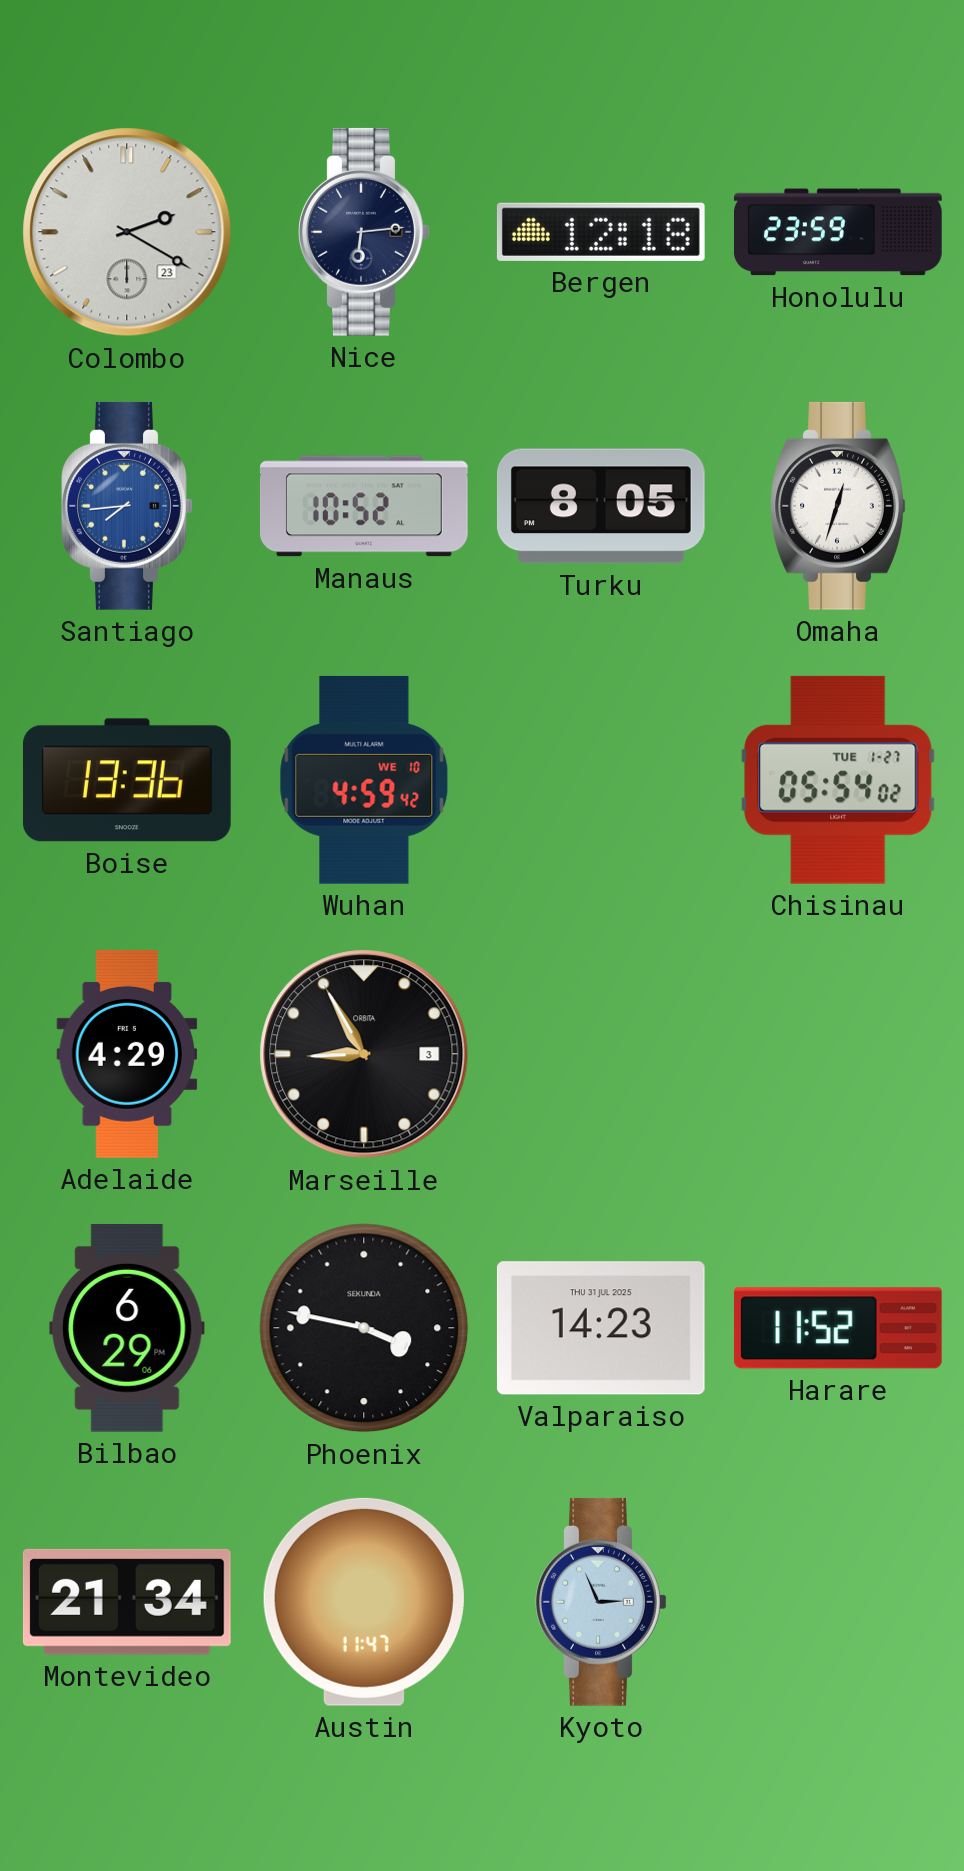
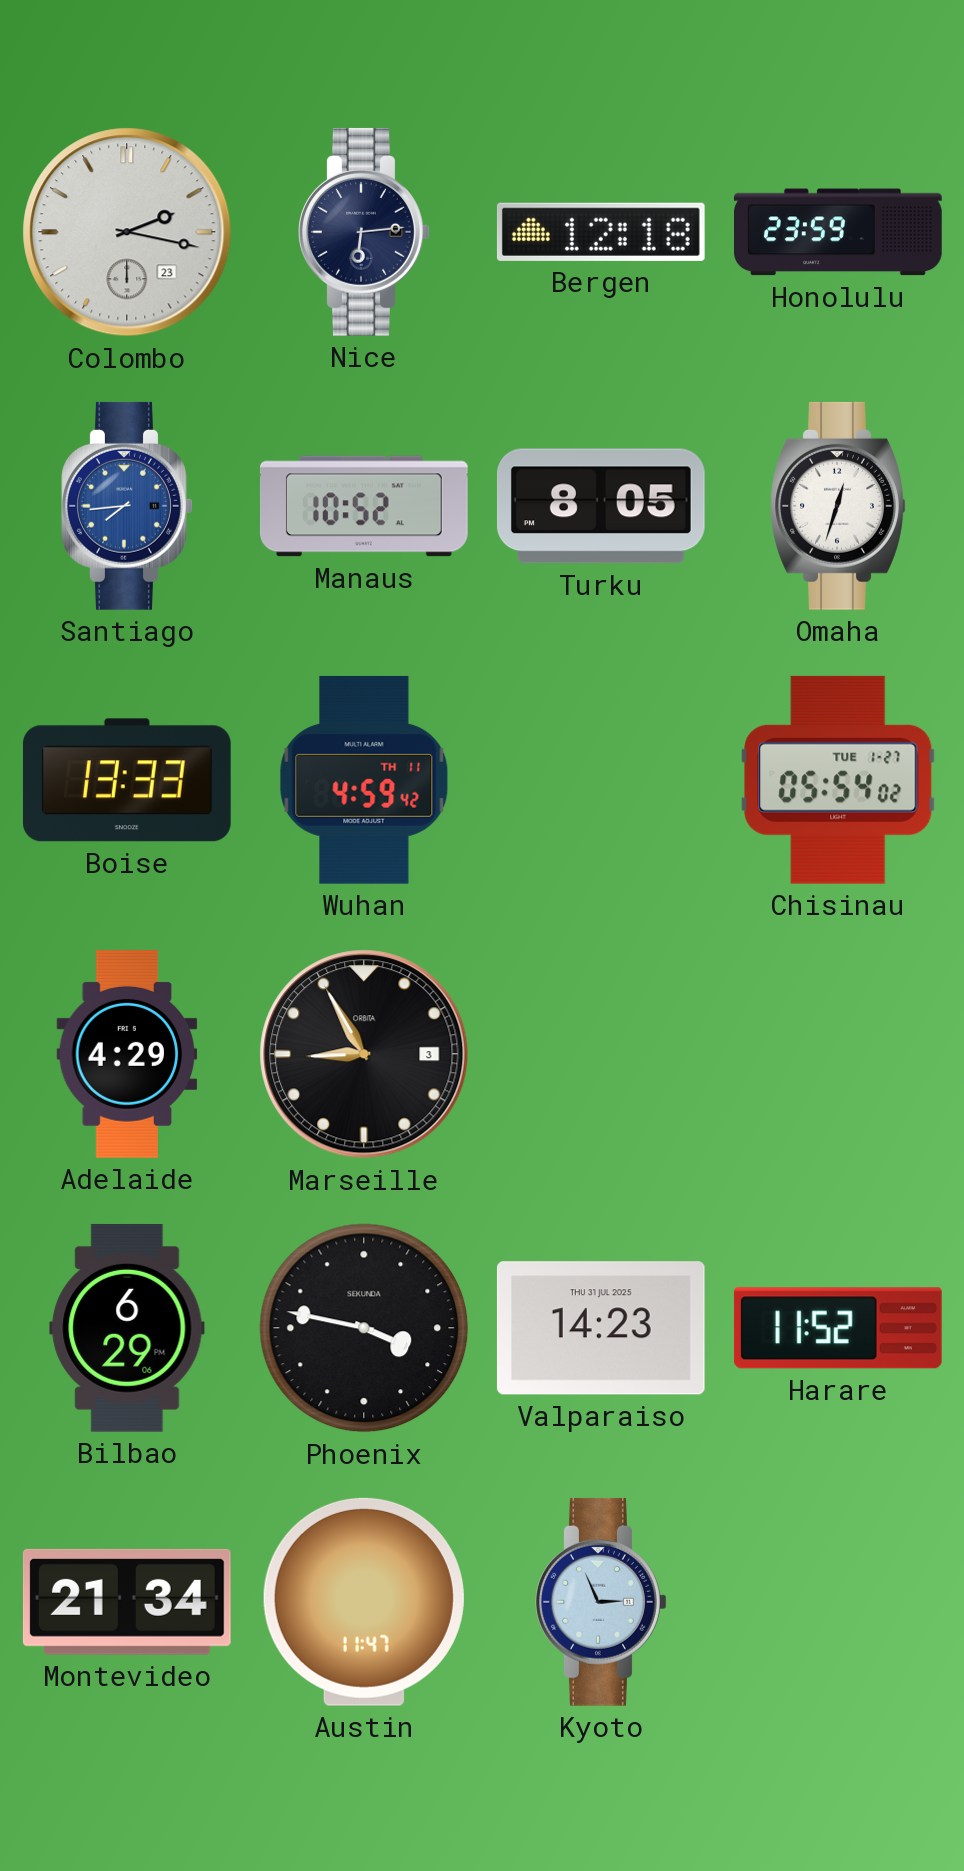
Colombo: 2:20 -> 2:17 (127, 232)
Boise: 13:36 -> 13:33 (127, 780)
Wuhan date: WE 10 -> TH 11 (364, 780)
